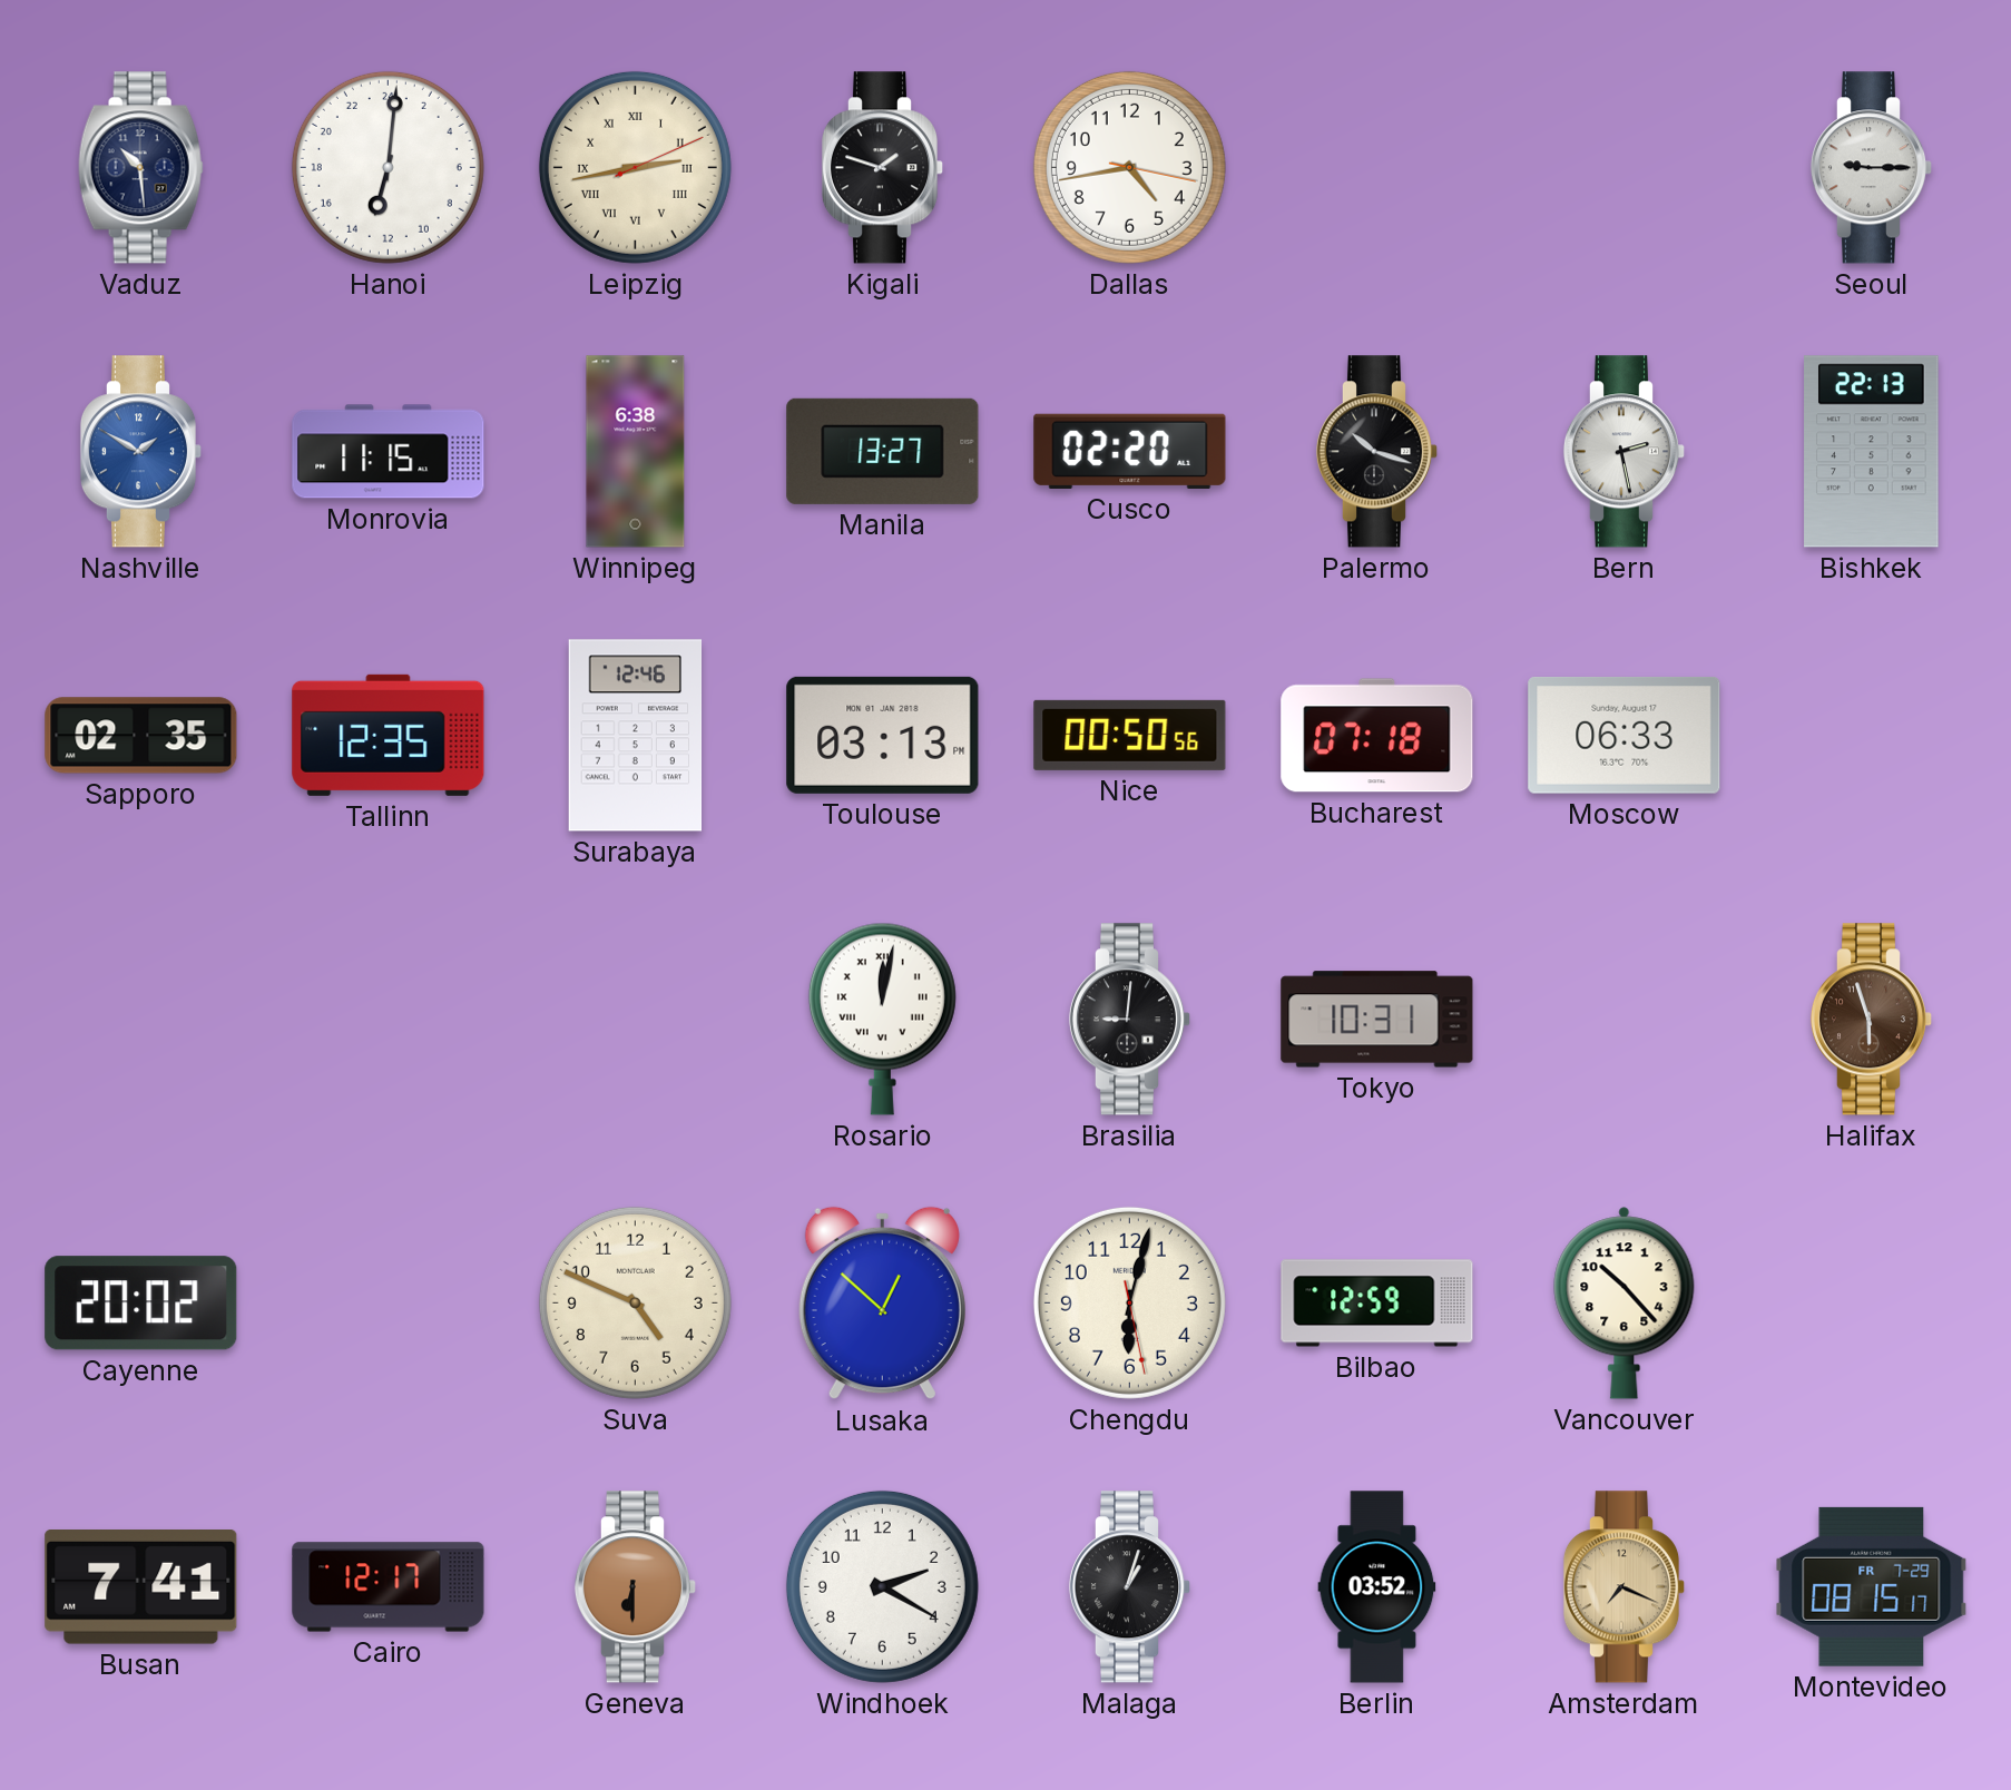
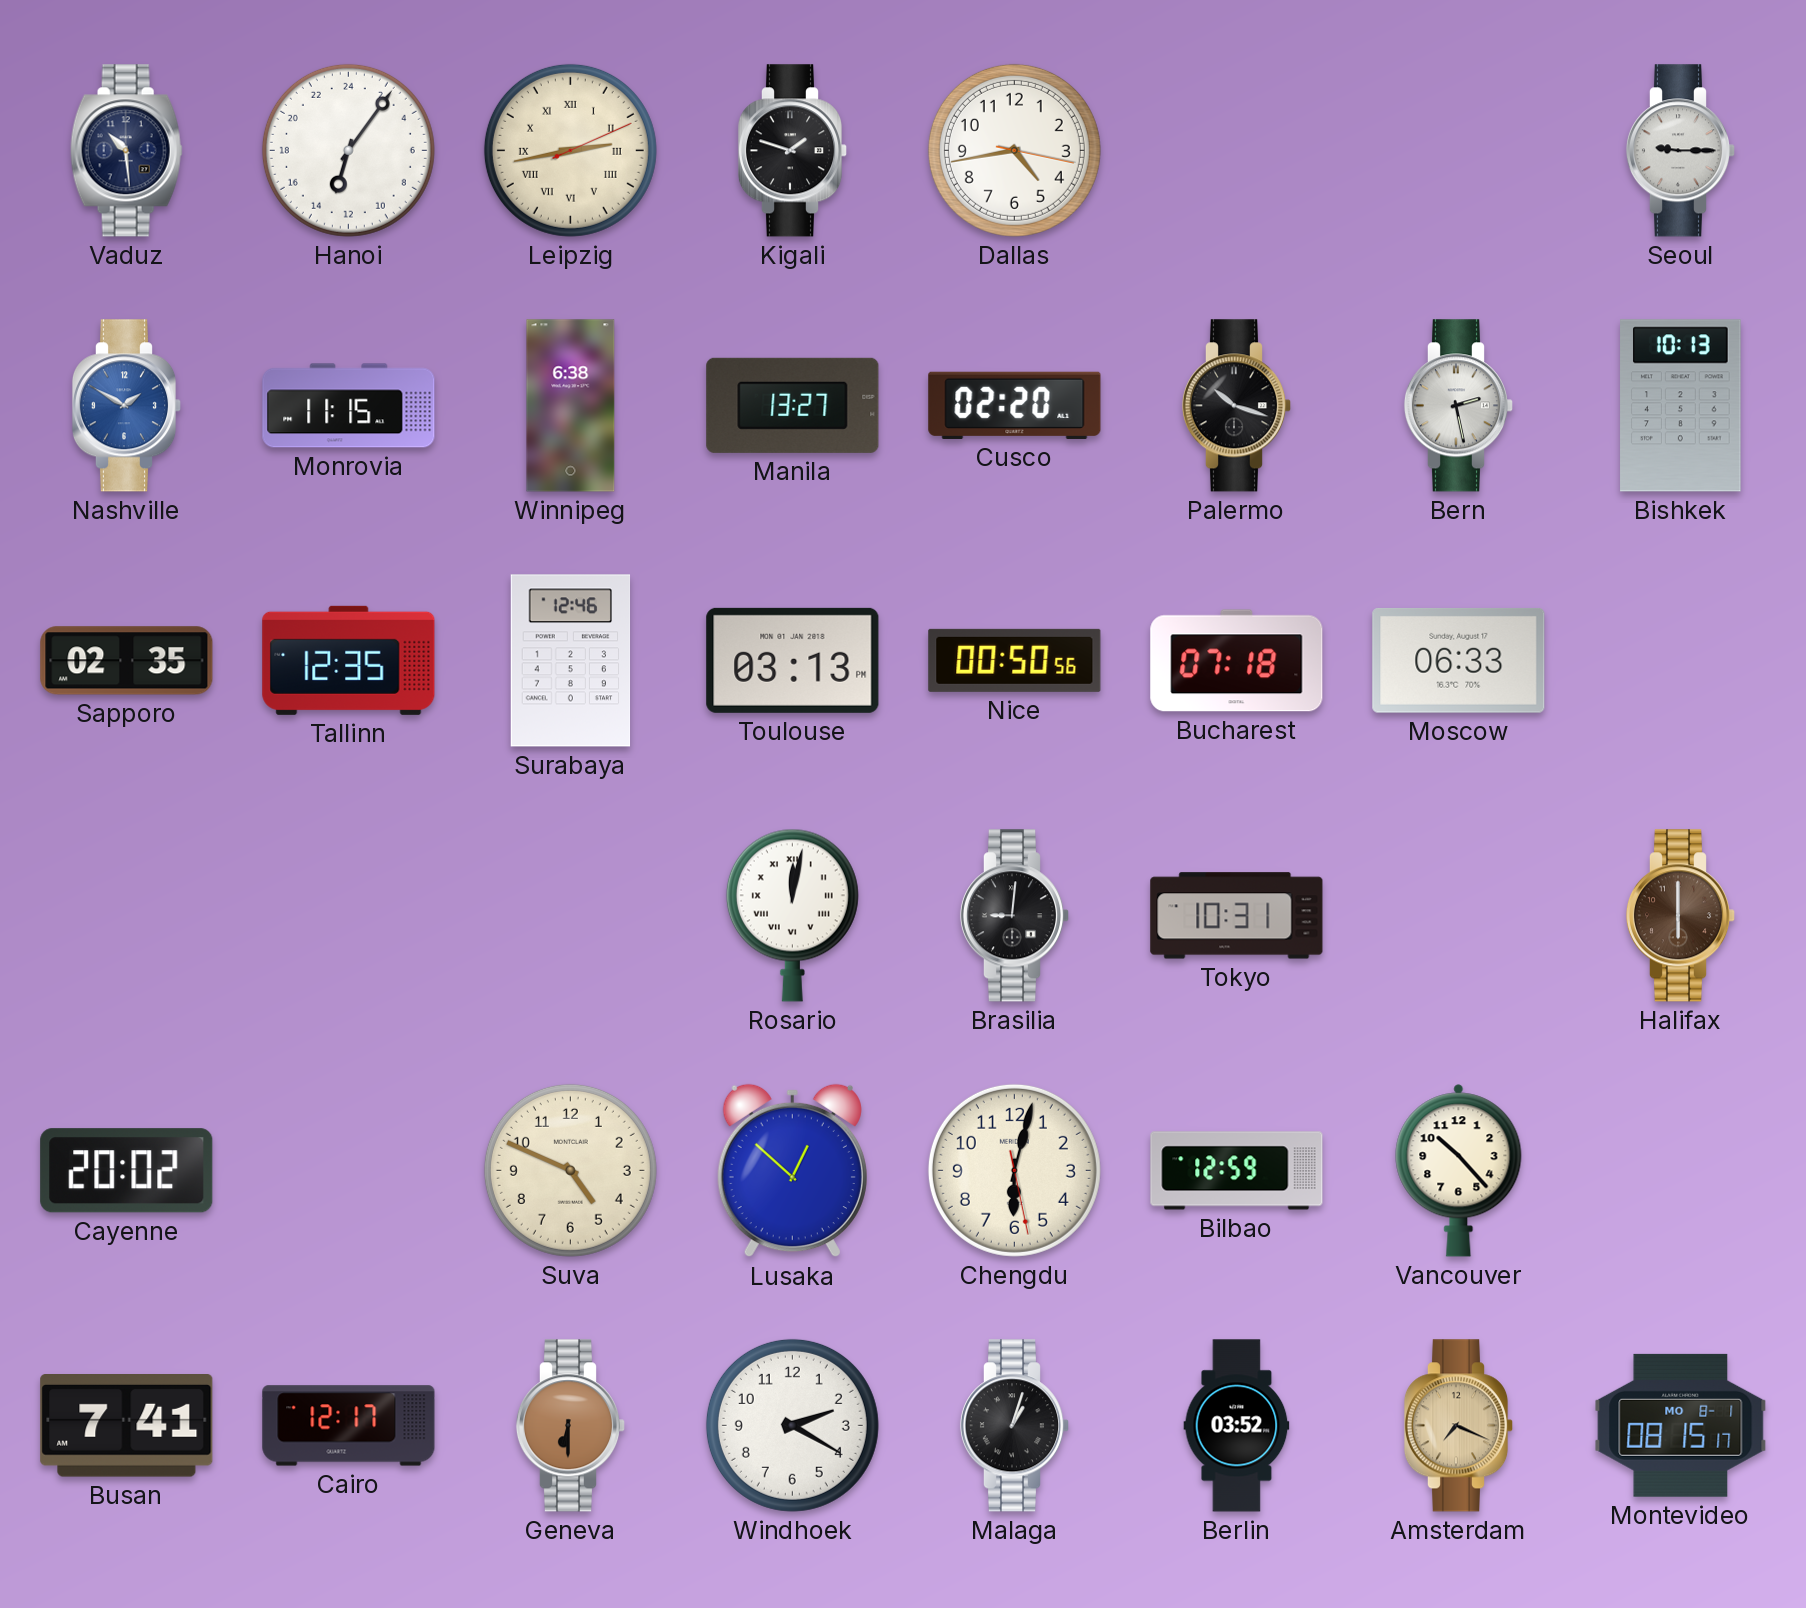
Hanoi: 13:01 -> 13:06 (348, 150)
Bishkek: 22:13 -> 10:13 (1681, 406)
Halifax: 5:57 -> 6:00 (1681, 916)
Montevideo date: FR 7-29 -> MO 8-1 (1681, 1425)
